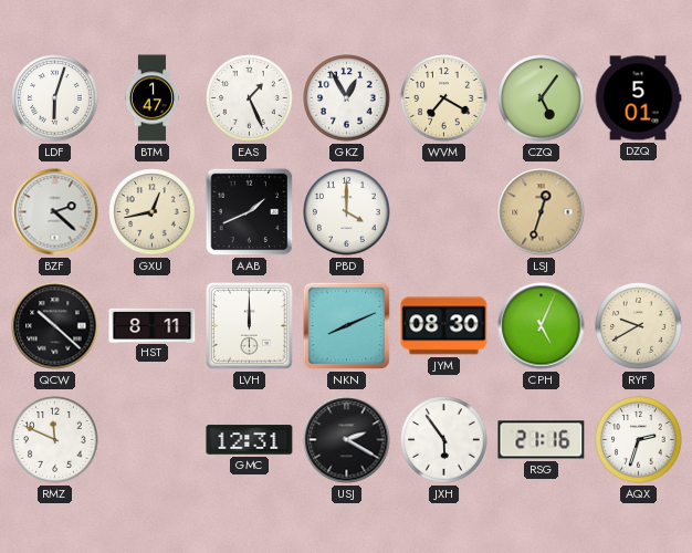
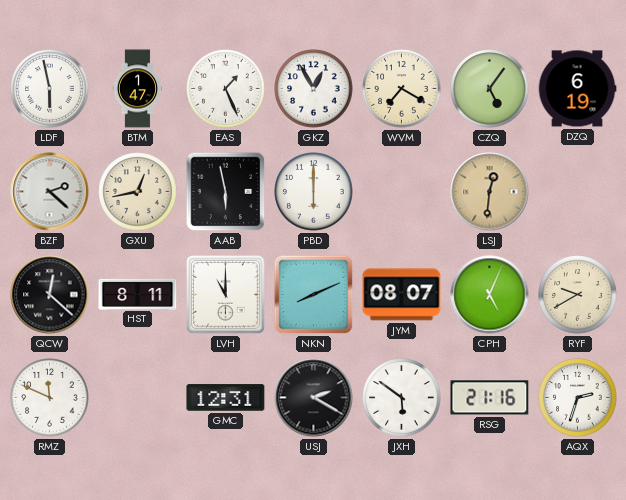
LDF: 6:03 -> 5:58 (50, 89)
DZQ: 5:01 -> 6:19 (577, 89)
AAB: 1:41 -> 5:58 (226, 192)
PBD: 4:00 -> 6:00 (314, 192)
LSJ: 12:33 -> 12:31 (490, 192)
QCW: 10:22 -> 12:22 (50, 295)
LVH: 12:00 -> 11:00 (226, 295)
JYM: 08:30 -> 08:07 (402, 295)
JXH: 5:54 -> 5:51 (402, 398)
